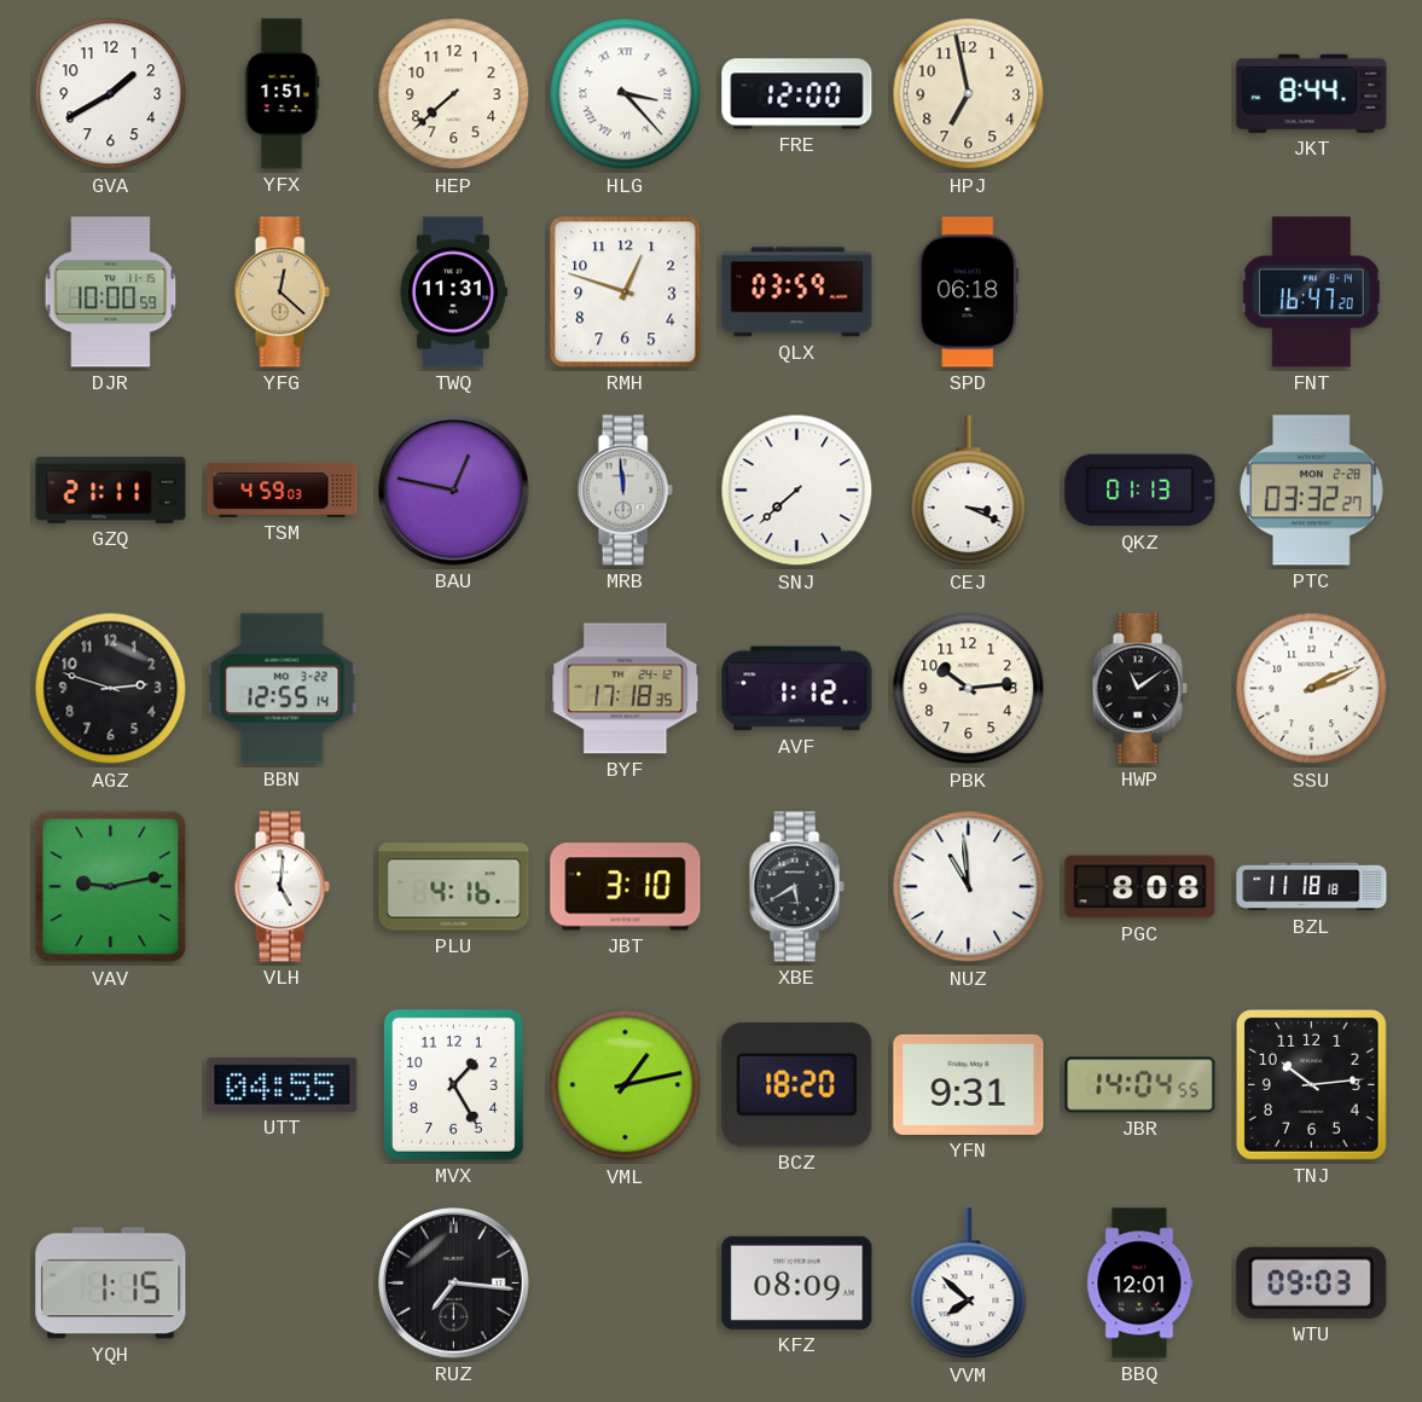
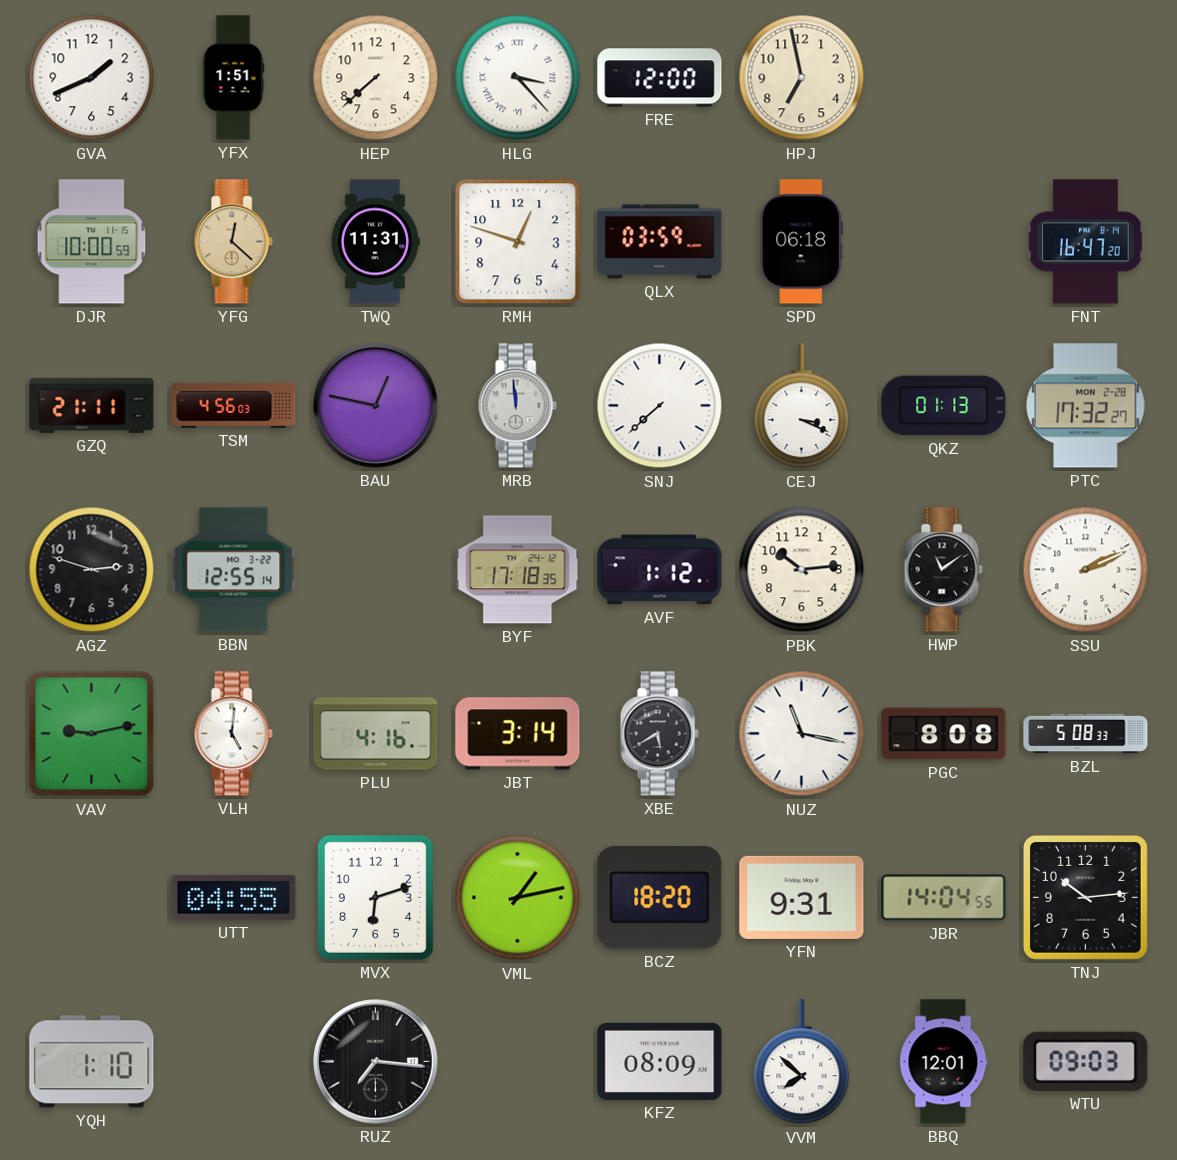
GVA: 1:40 -> 1:41 (92, 78)
JKT: 8:44 -> none (1312, 93)
TSM: 4:59 -> 4:56 (234, 405)
PTC: 03:32 -> 17:32 (1086, 406)
JBT: 3:10 -> 3:14 (518, 734)
NUZ: 10:59 -> 11:17 (802, 734)
BZL: 11:18 -> 5:08 (1086, 734)
MVX: 1:25 -> 6:12 (375, 897)
YQH: 1:15 -> 1:10 (92, 1062)
